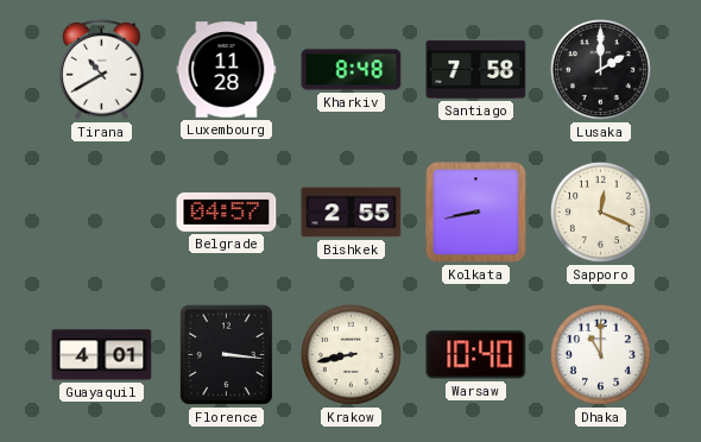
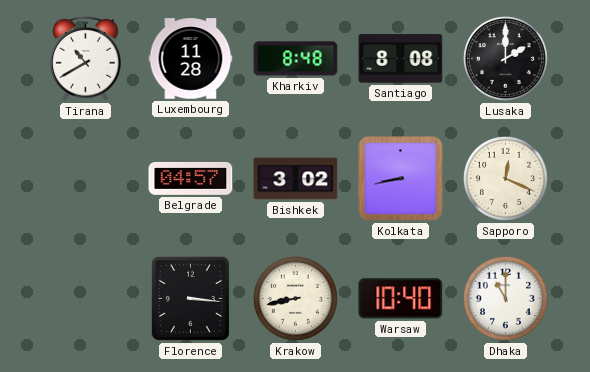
Santiago: 7:58 -> 8:08 (401, 59)
Bishkek: 2:55 -> 3:02 (296, 179)
Guayaquil: 4:01 -> none (102, 355)
